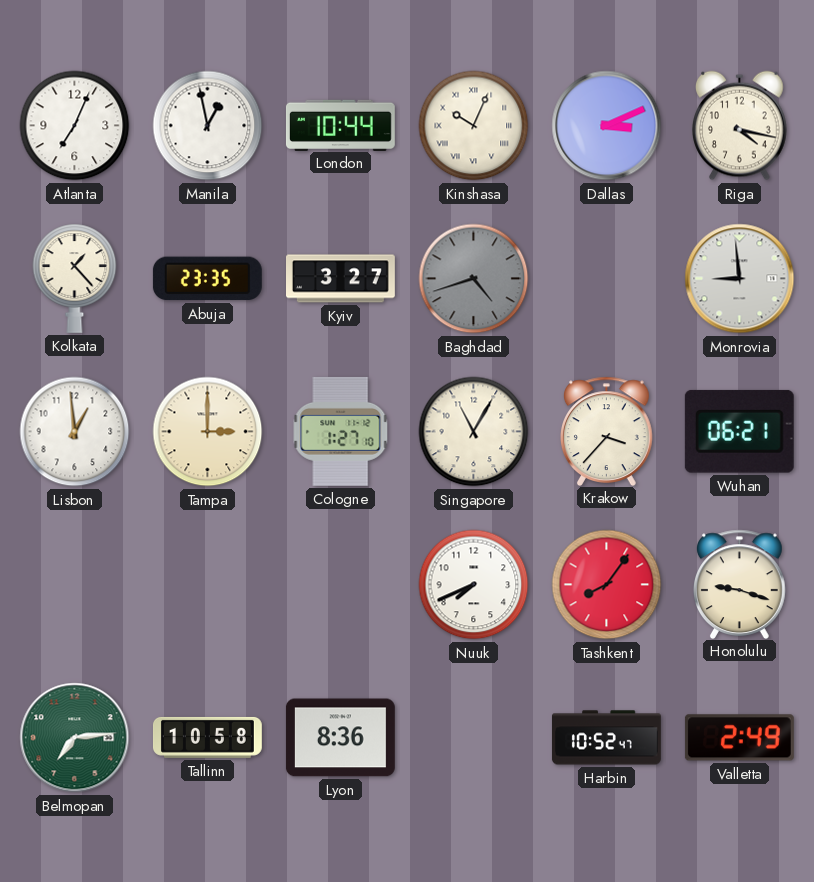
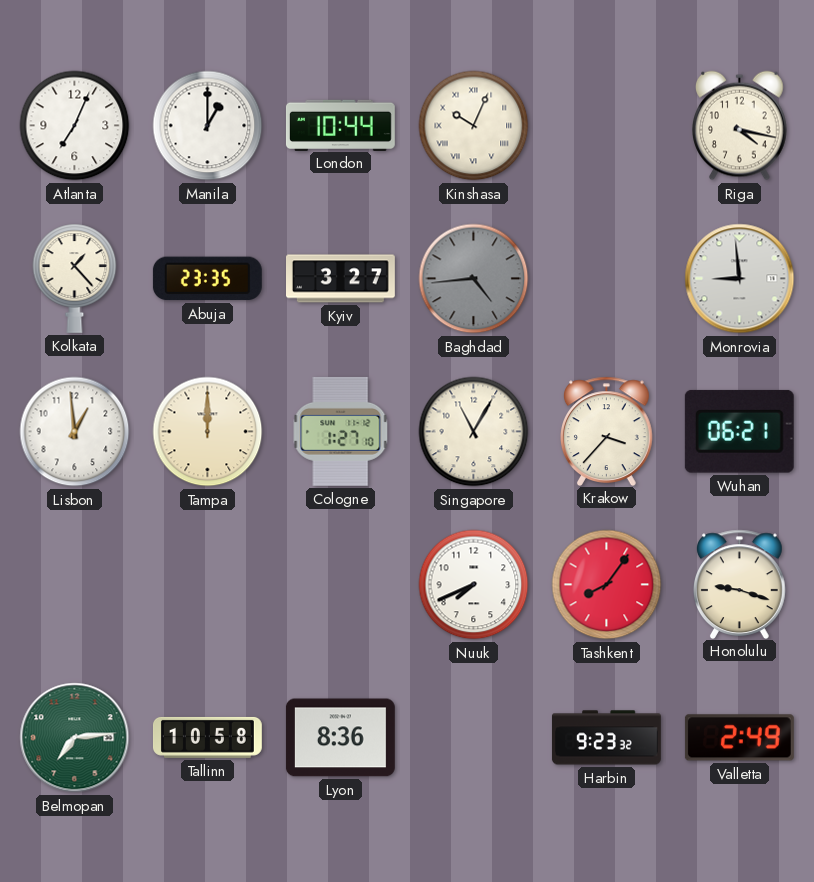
Manila: 12:58 -> 1:00 (208, 126)
Dallas: 3:11 -> none (607, 126)
Baghdad: 4:42 -> 4:44 (474, 279)
Tampa: 3:00 -> 12:00 (208, 432)
Harbin: 10:52 -> 9:23 (606, 738)
